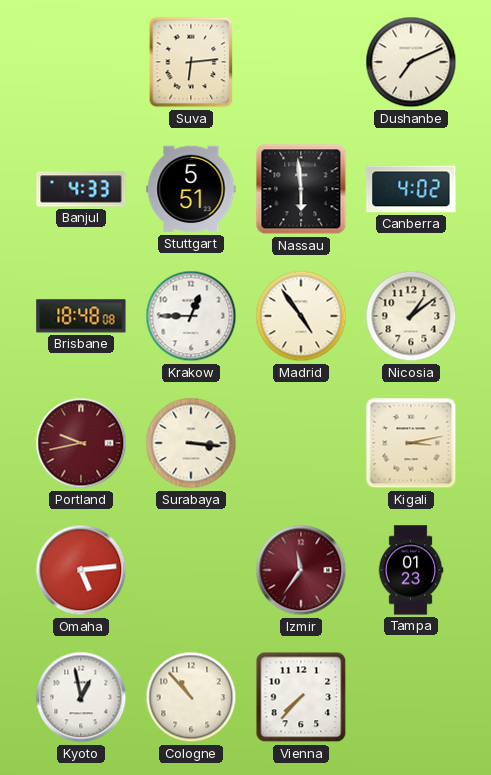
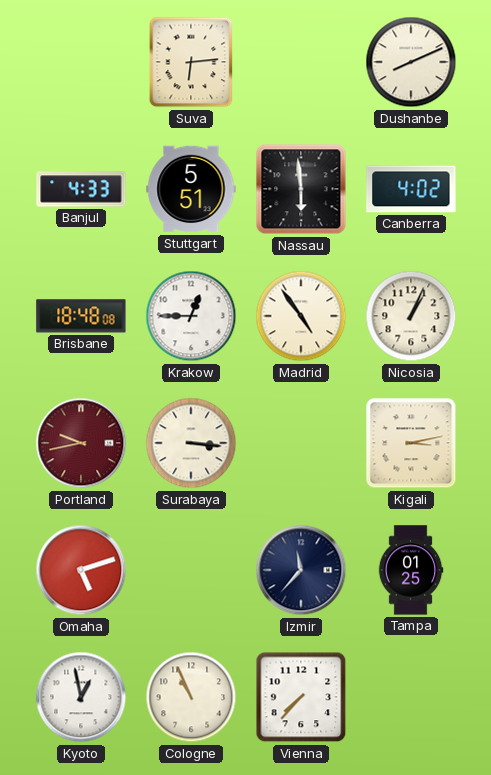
Dushanbe: 7:11 -> 8:11 (411, 62)
Nicosia: 1:09 -> 1:04 (411, 316)
Omaha: 5:14 -> 5:12 (81, 570)
Izmir: 11:36 -> 11:37 (301, 570)
Izmir dial: burgundy -> navy (301, 570)
Tampa: 01:23 -> 01:25 (411, 570)
Cologne: 10:53 -> 10:56 (191, 697)
